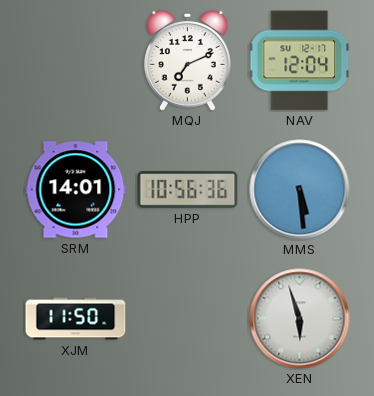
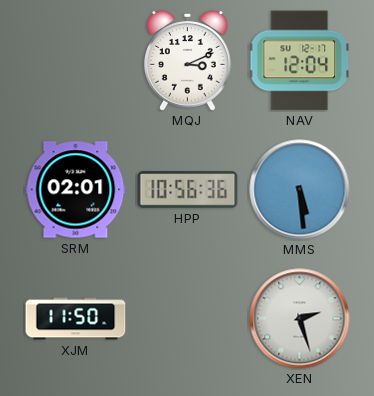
MQJ: 7:11 -> 3:11 (188, 61)
SRM: 14:01 -> 02:01 (76, 190)
XEN: 5:57 -> 2:27 (300, 319)
